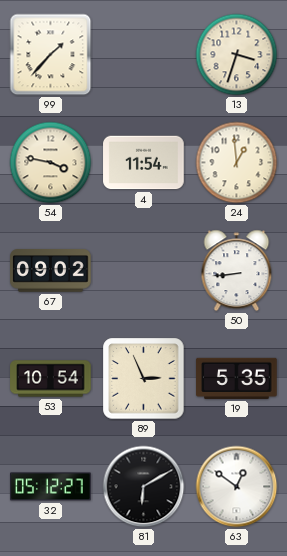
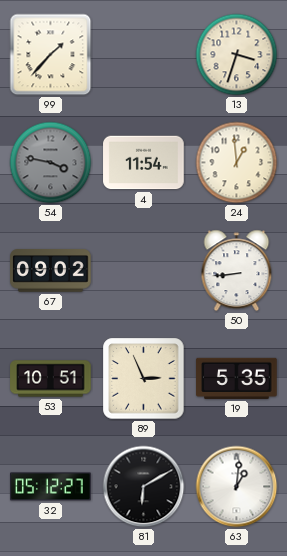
54 dial: cream -> grey (51, 163)
53: 10:54 -> 10:51 (51, 379)
63: 12:51 -> 1:01 (237, 487)
